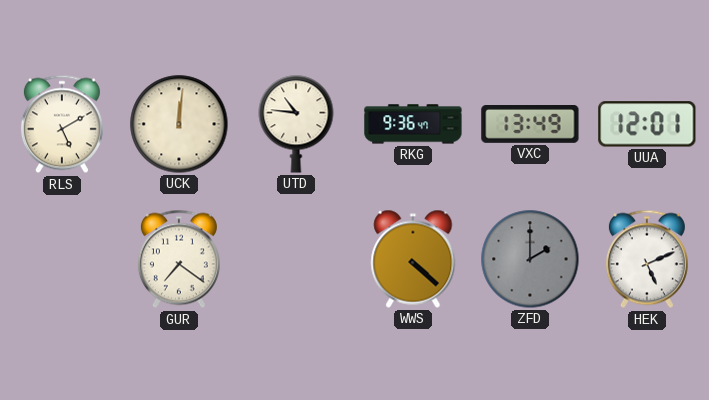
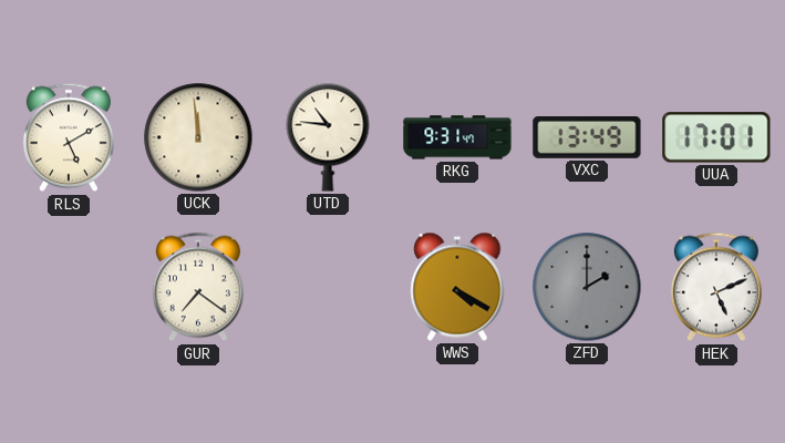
UCK: 12:01 -> 11:59 (198, 137)
RKG: 9:36 -> 9:31 (457, 137)
UUA: 12:01 -> 17:01 (716, 137)
WWS: 4:22 -> 4:20 (457, 287)
